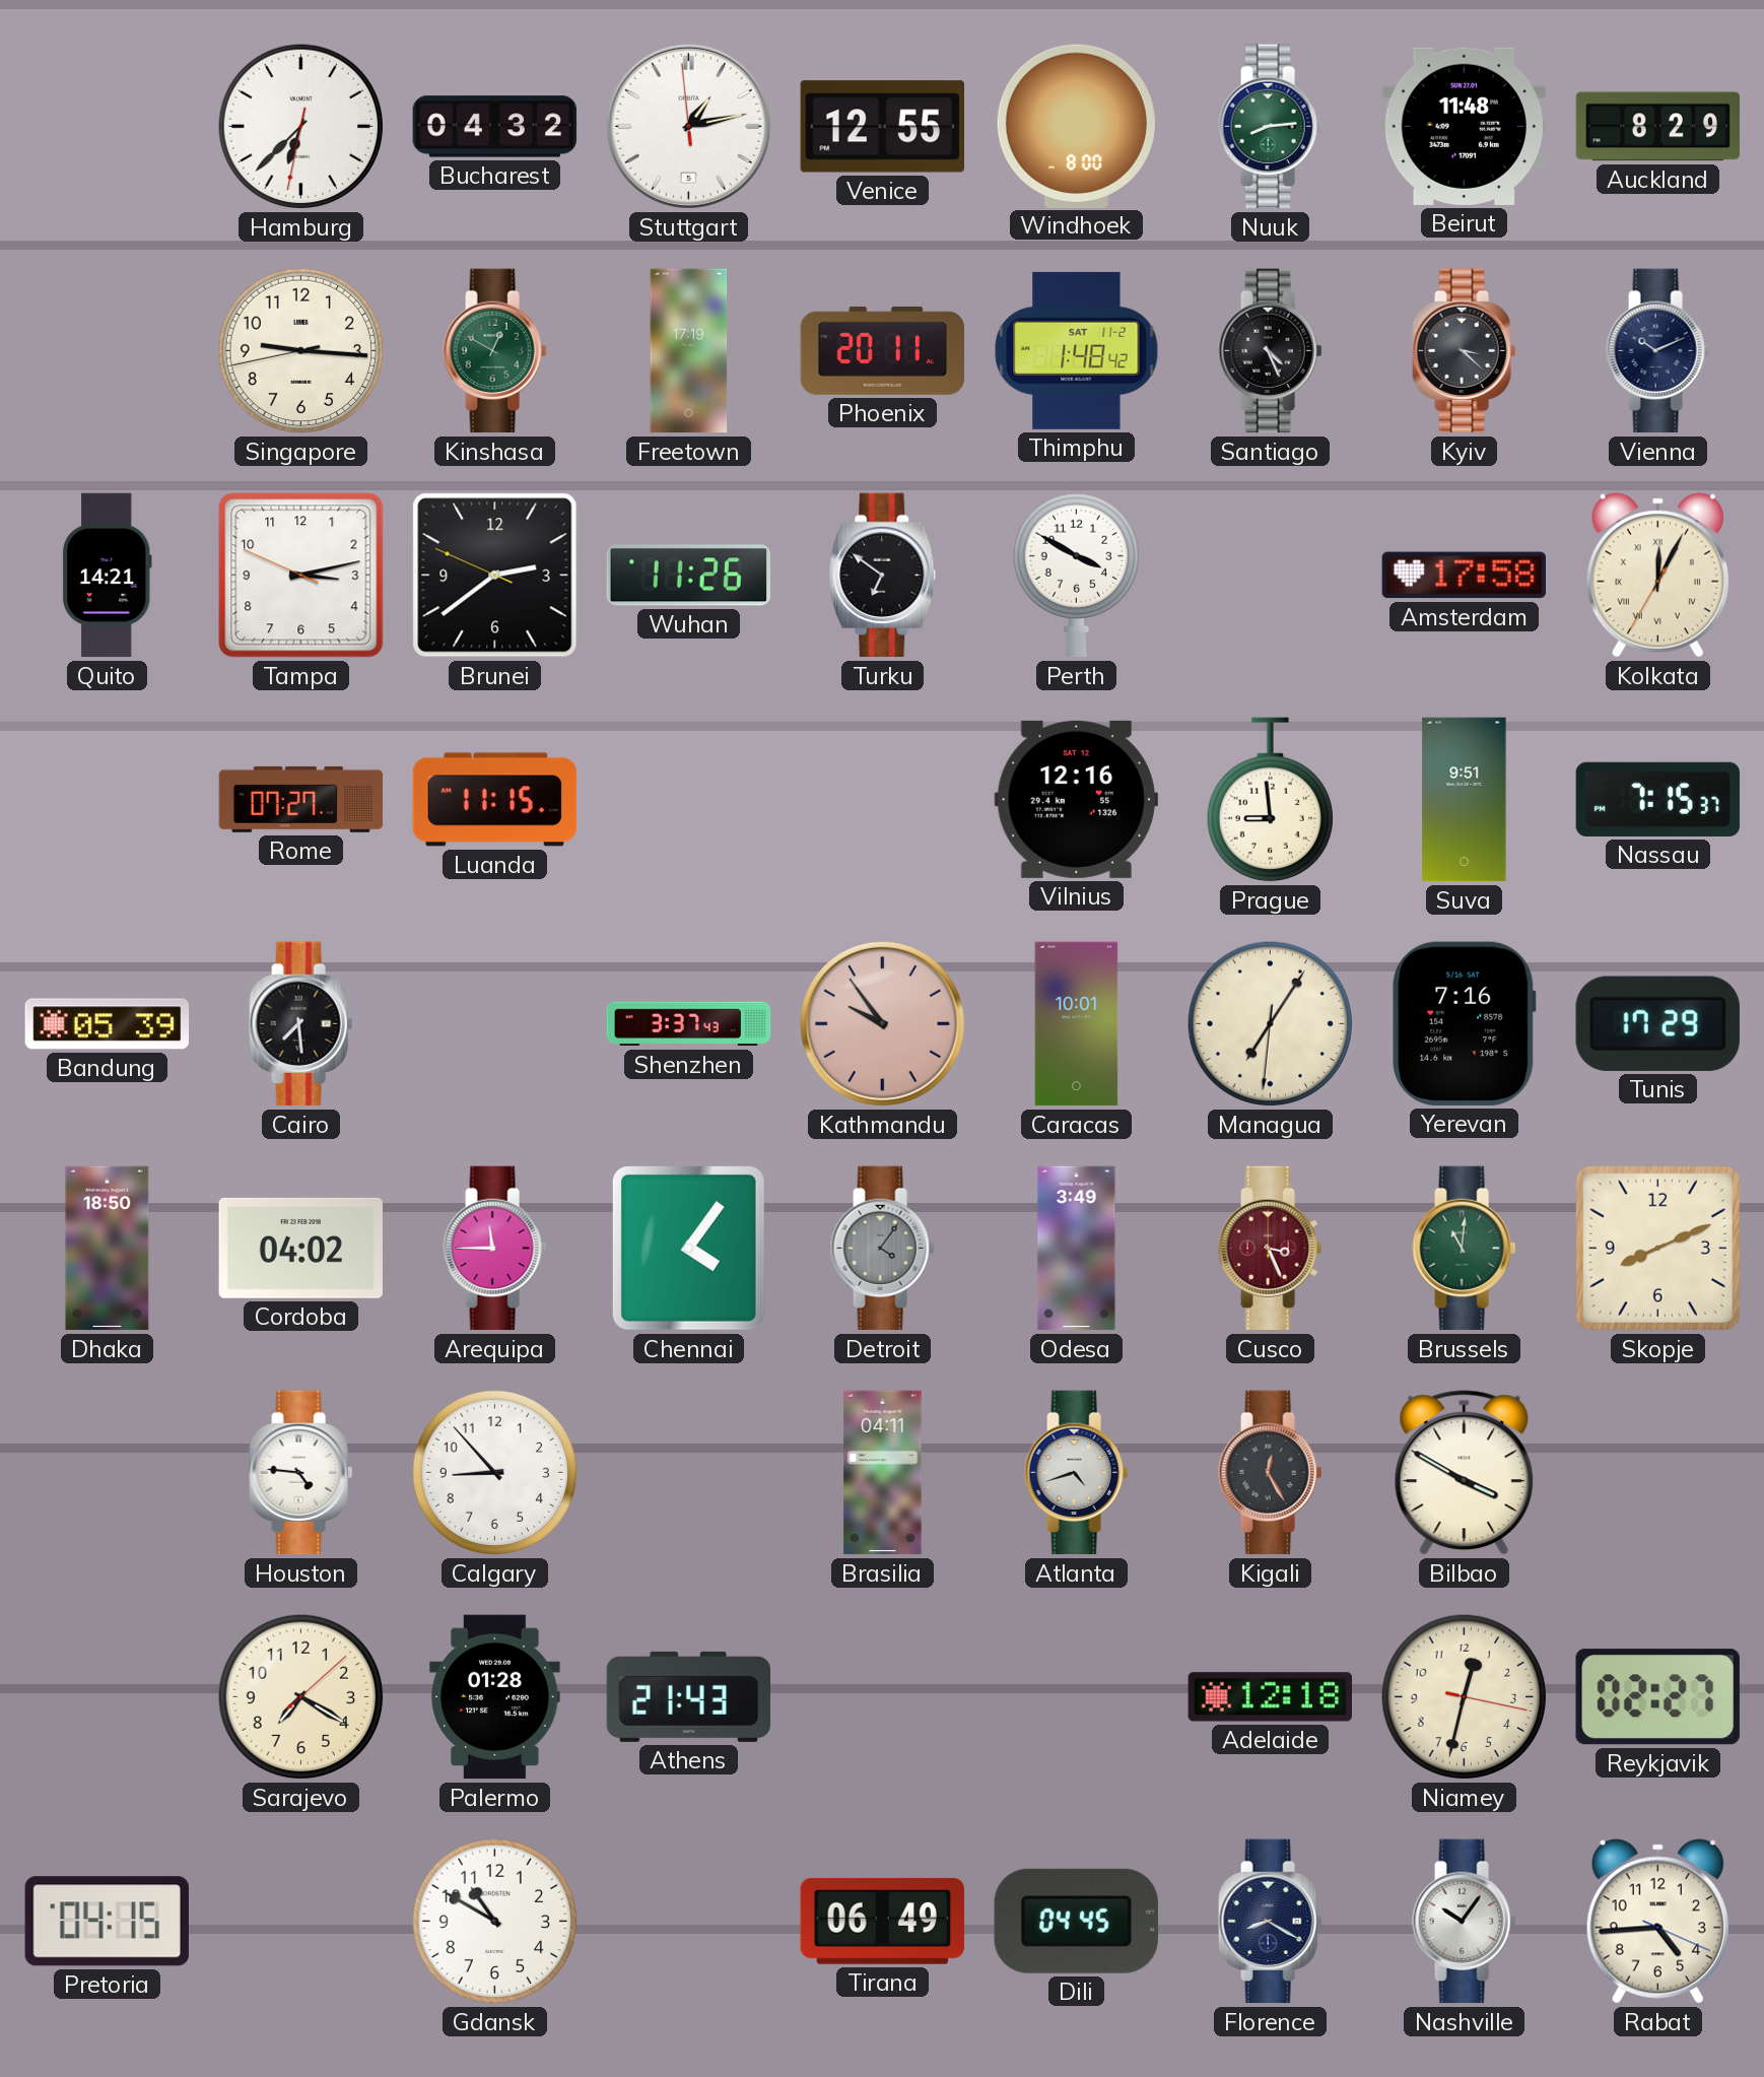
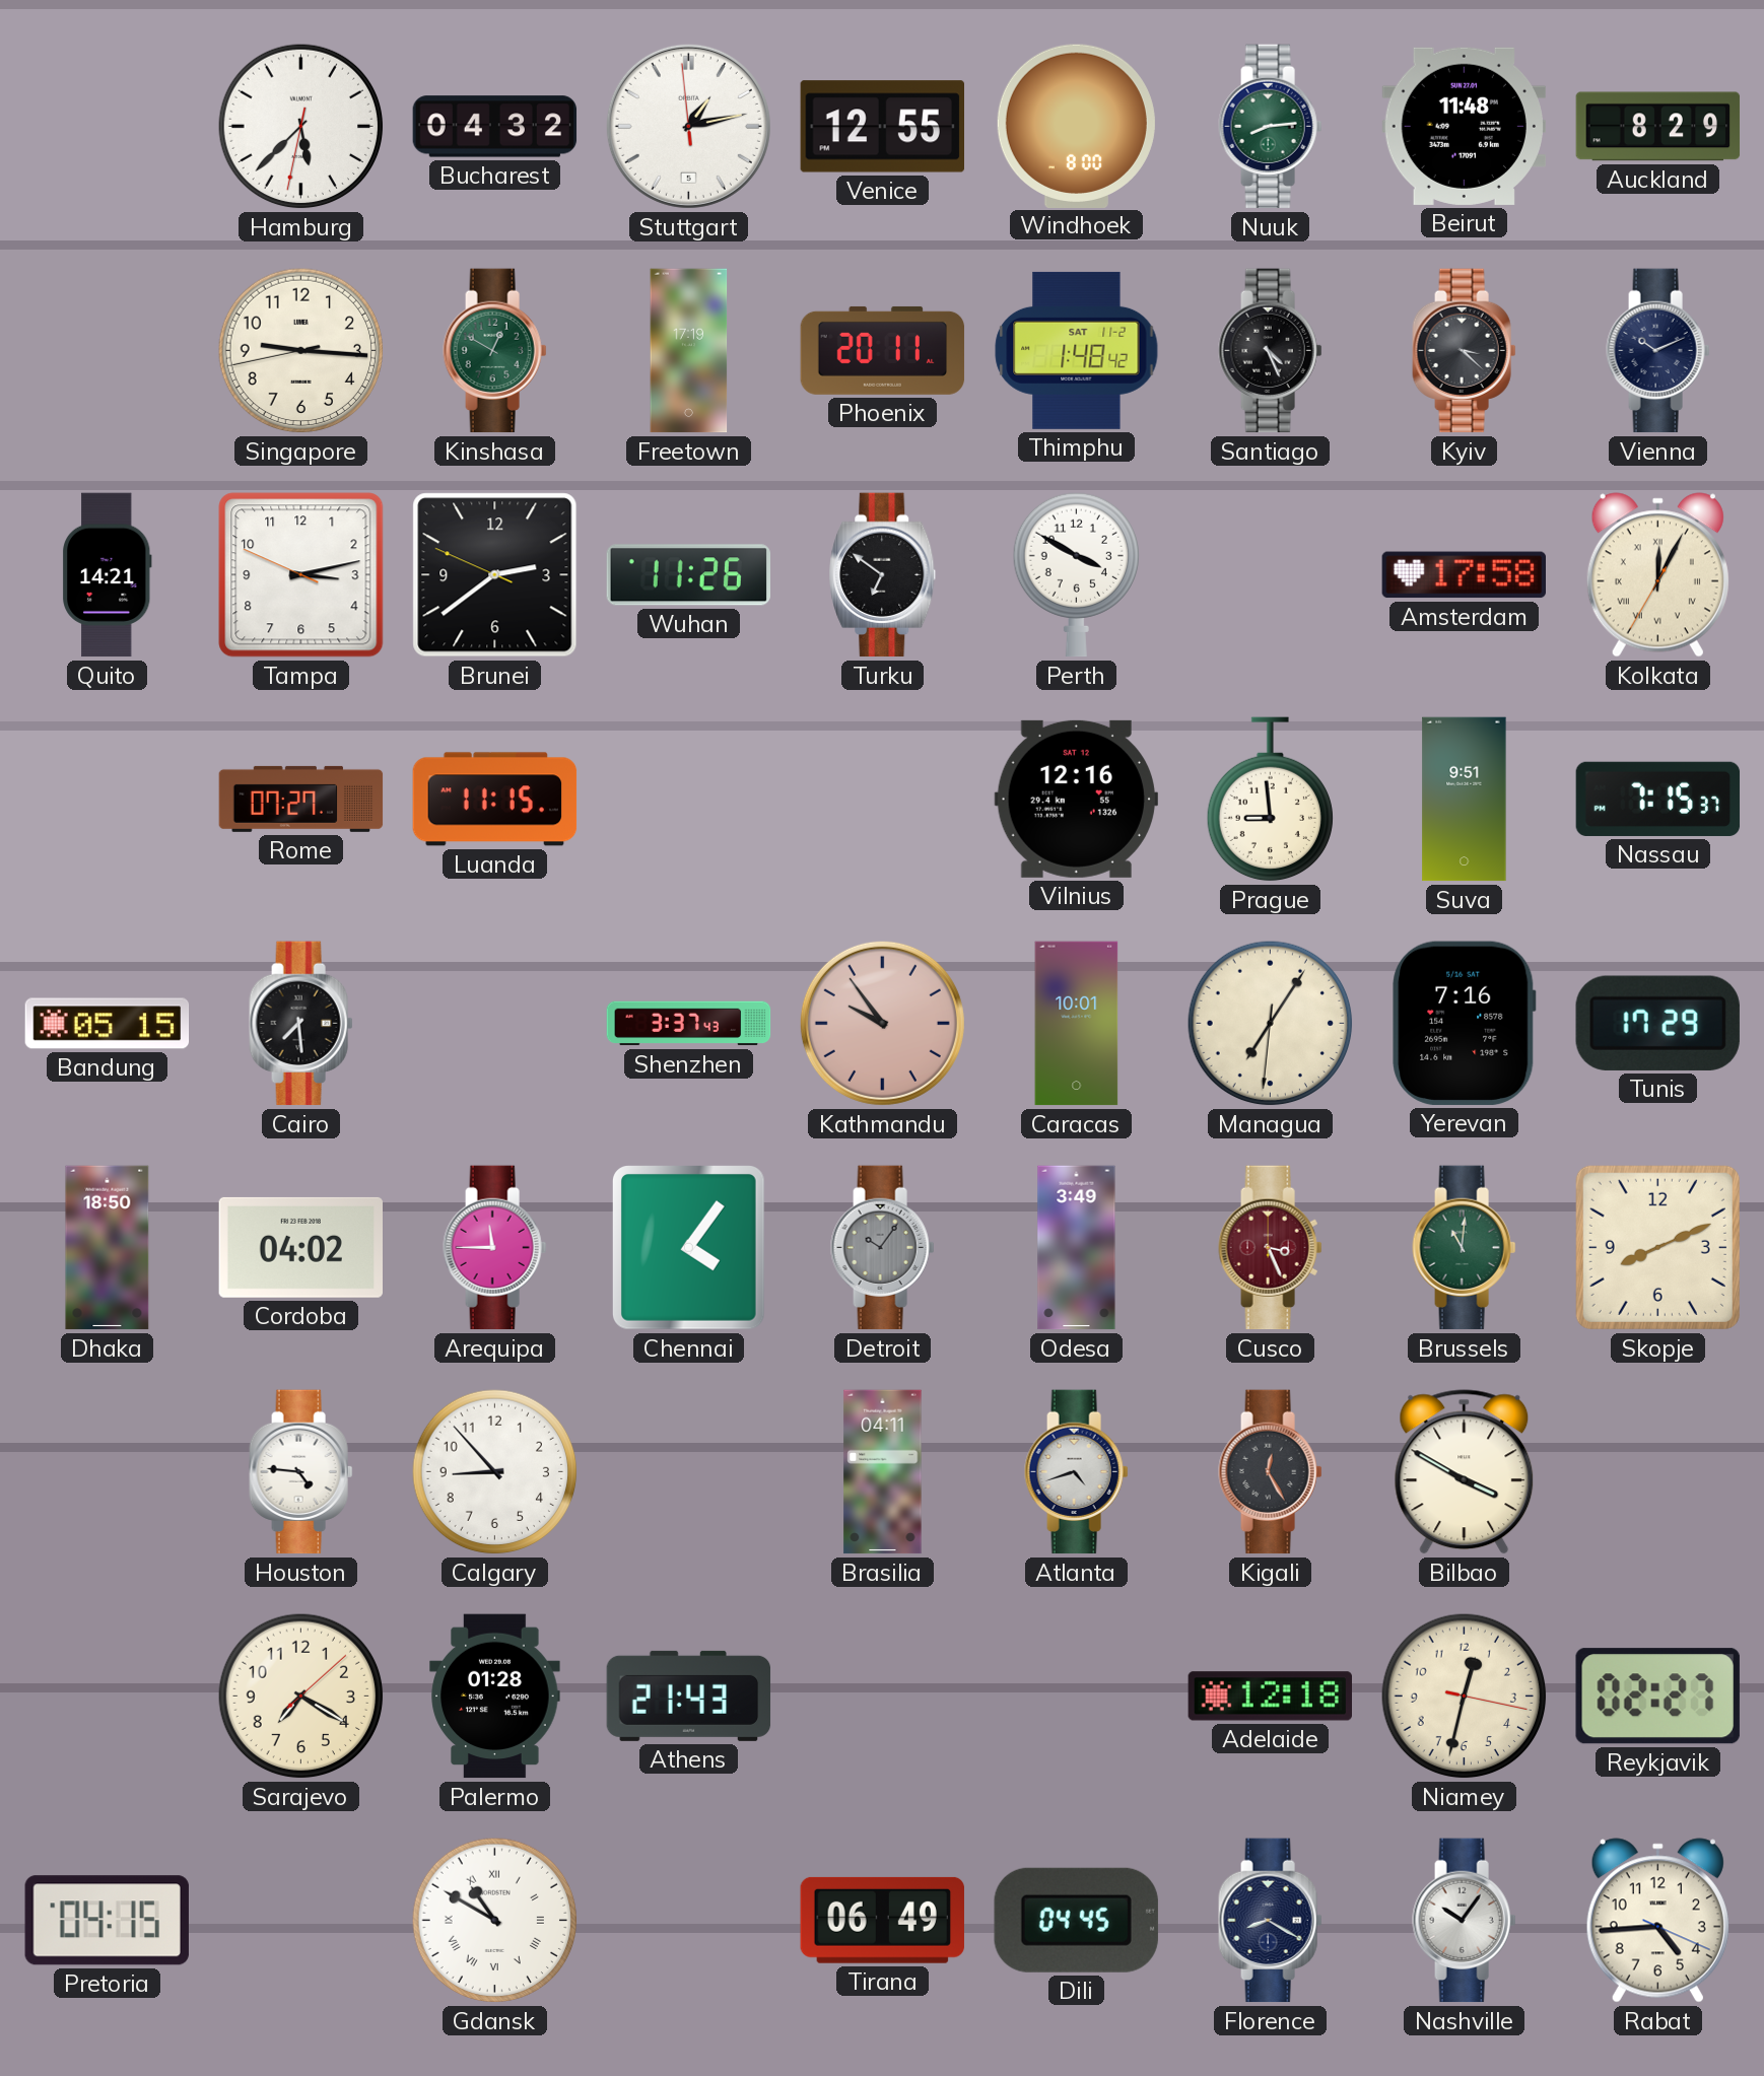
Hamburg: 6:37 -> 5:37 (301, 127)
Bandung: 05:39 -> 05:15 (108, 1024)
Detroit: 4:06 -> 10:06 (883, 1248)
Gdansk numerals: Arabic -> Roman (495, 1921)
